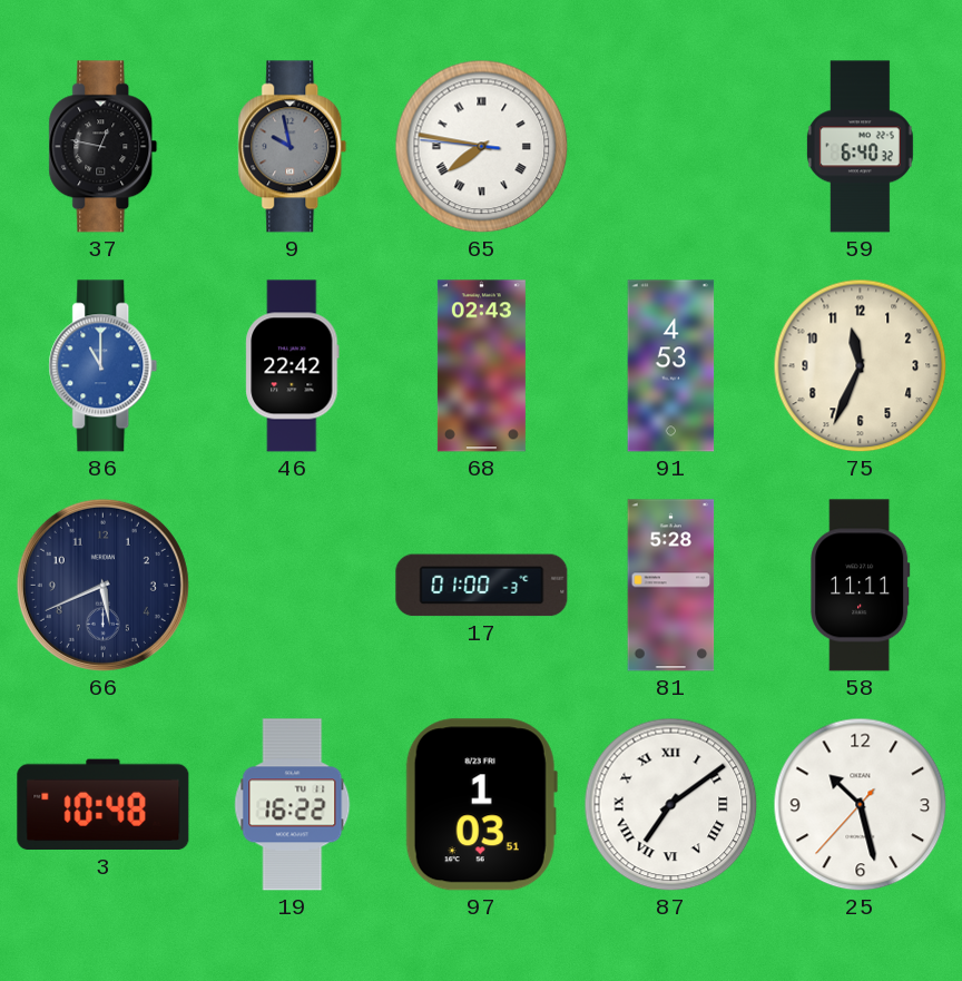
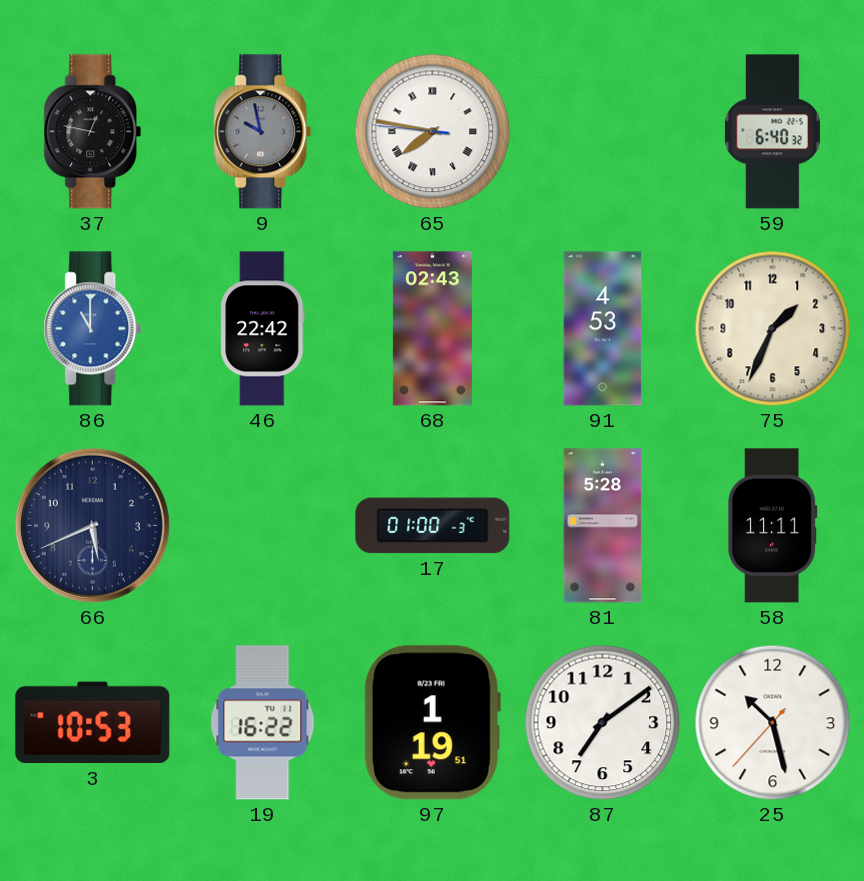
75: 11:34 -> 1:34 (773, 329)
3: 10:48 -> 10:53 (93, 723)
97: 1:03 -> 1:19 (432, 723)
87 numerals: Roman -> Arabic (603, 723)
